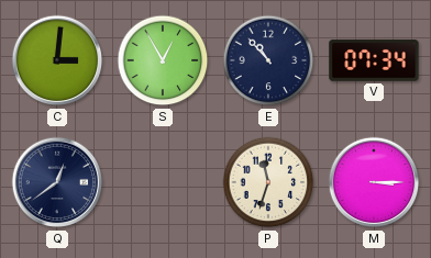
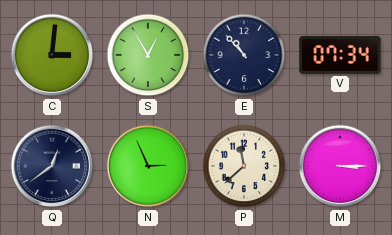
N: none -> 2:56 (148, 166)
P: 11:33 -> 11:38 (244, 166)
